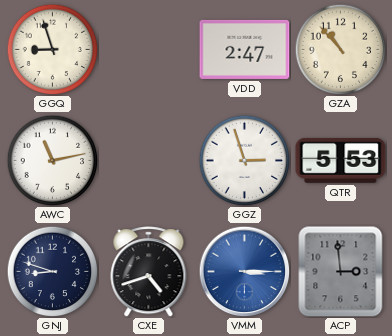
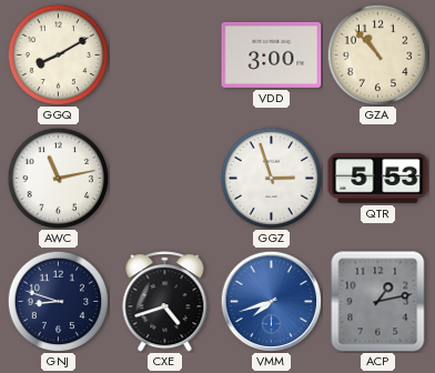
GGQ: 8:57 -> 8:10 (58, 54)
VDD: 2:47 -> 3:00 (272, 54)
VMM: 3:15 -> 7:42 (271, 301)
ACP: 2:59 -> 1:13 (378, 302)
